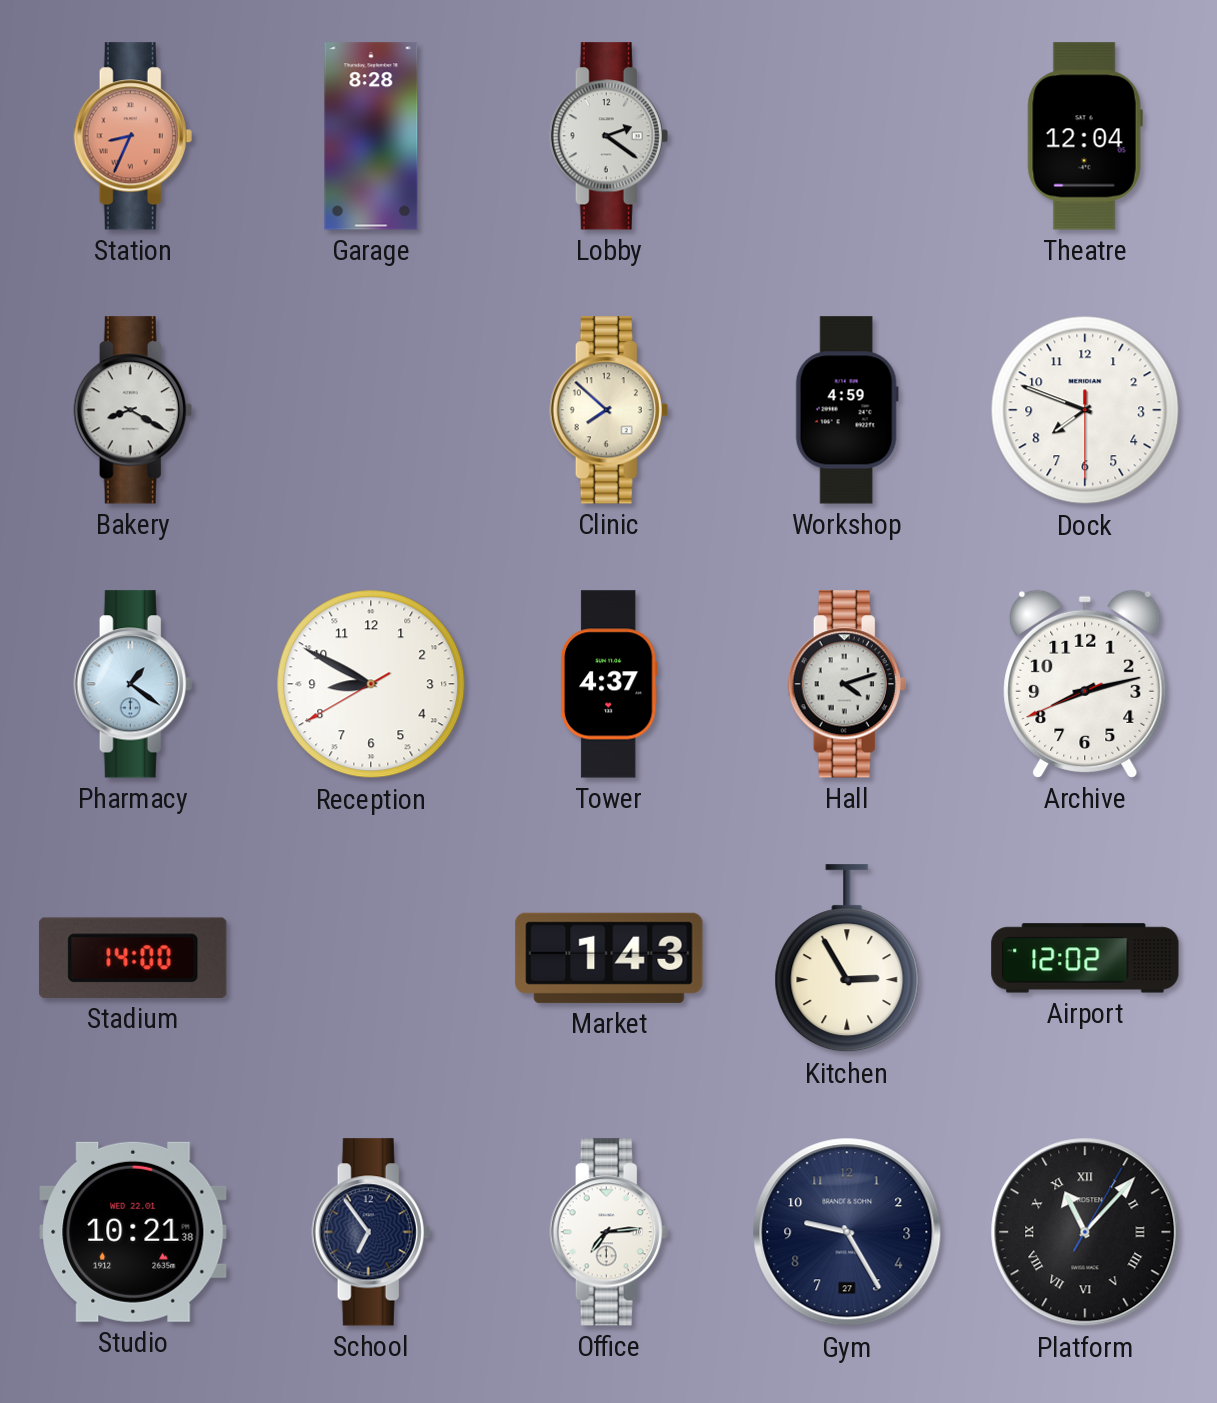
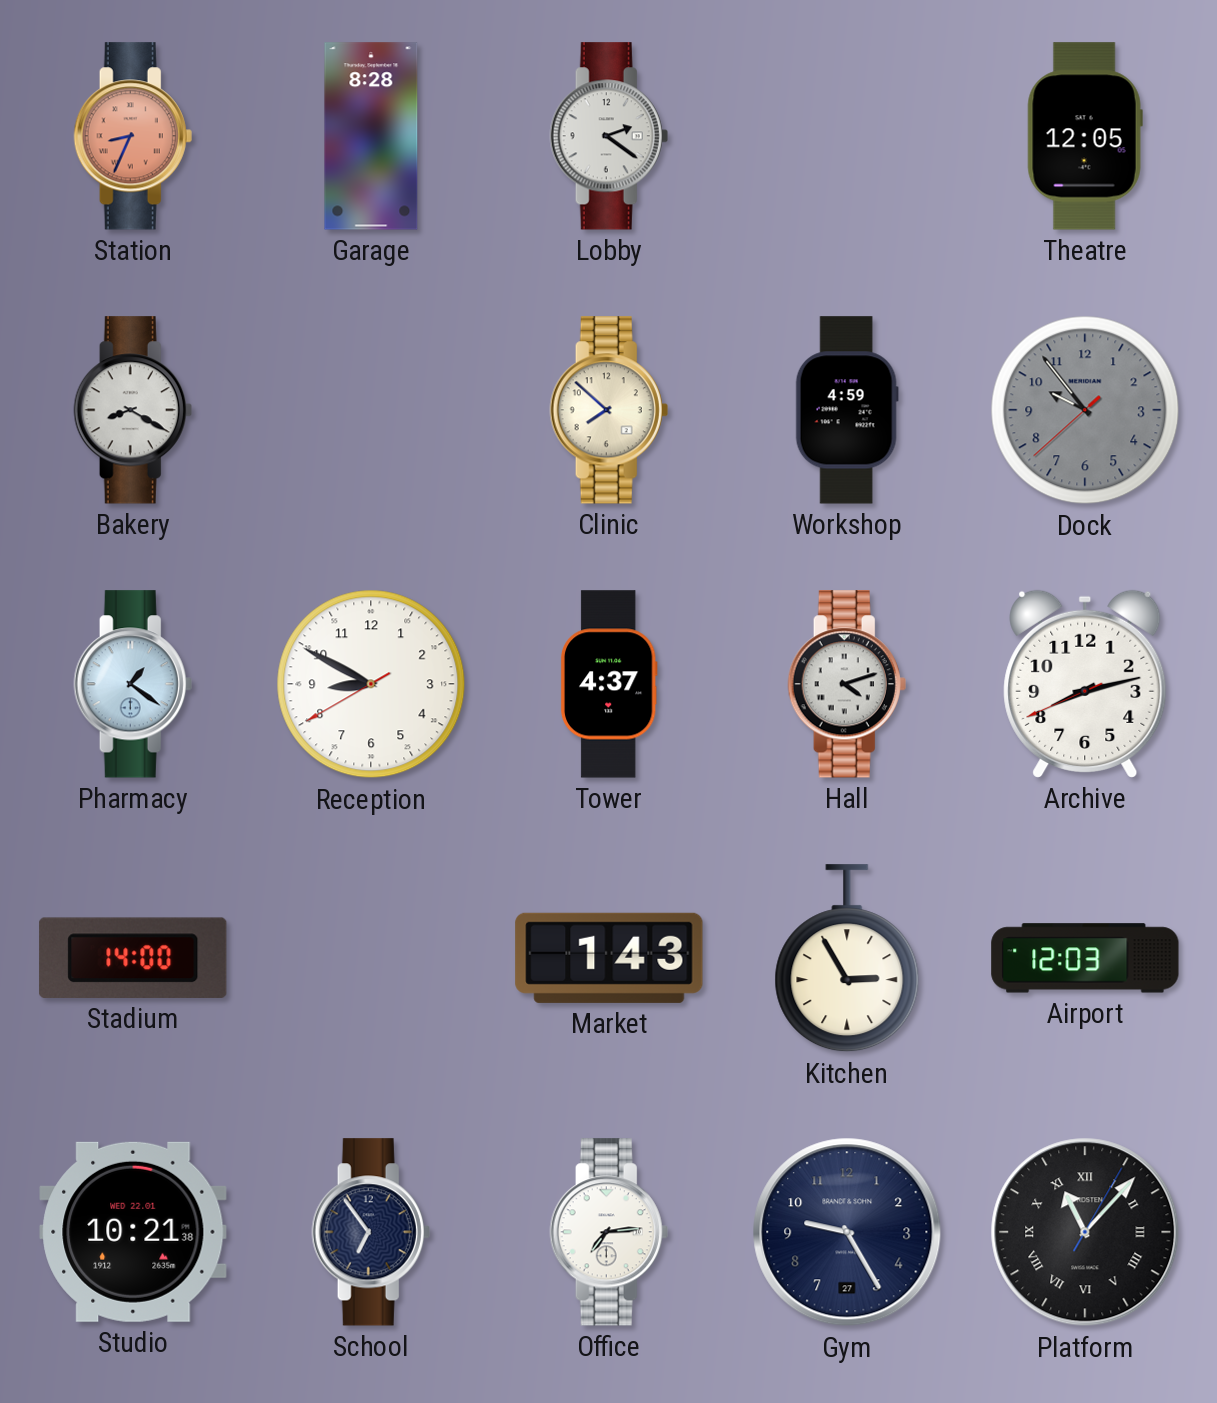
Theatre: 12:04 -> 12:05 (1085, 136)
Dock: 7:48 -> 9:53 (1085, 410)
Dock dial: white -> grey (1085, 410)
Airport: 12:02 -> 12:03 (1085, 958)
